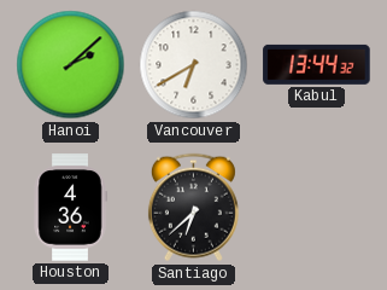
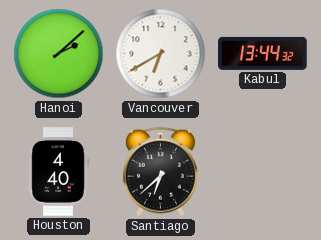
Houston: 4:36 -> 4:40 (58, 172)
